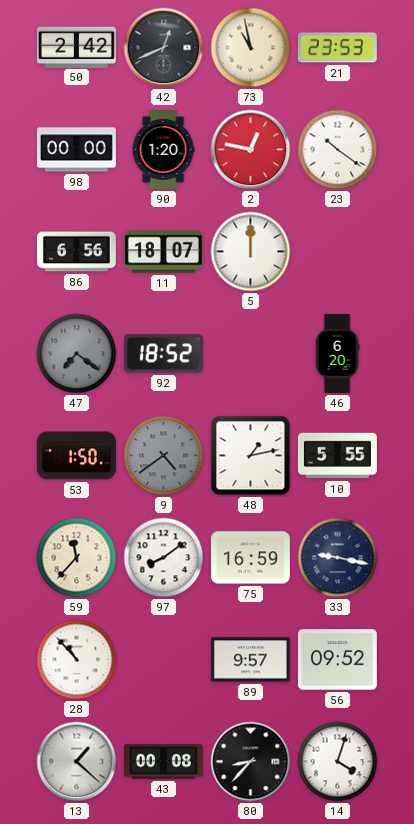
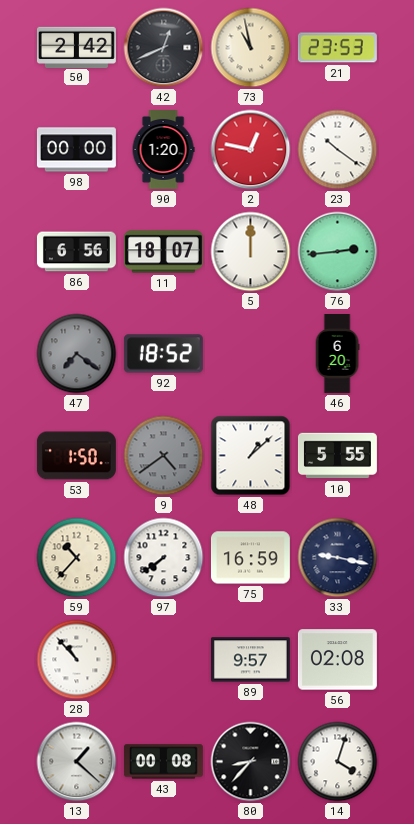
76: none -> 2:44 (338, 252)
48: 1:13 -> 1:08 (251, 456)
59: 11:37 -> 10:37 (77, 558)
97: 8:09 -> 7:39 (164, 558)
56: 09:52 -> 02:08 (337, 660)
